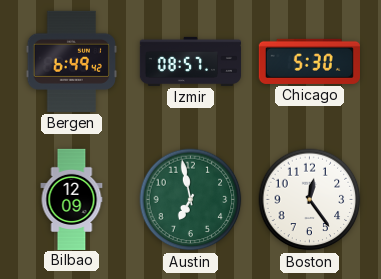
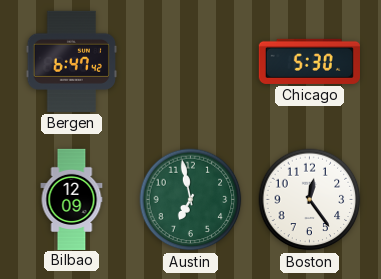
Bergen: 6:49 -> 6:47 (71, 61)
Izmir: 08:57 -> none (190, 61)
